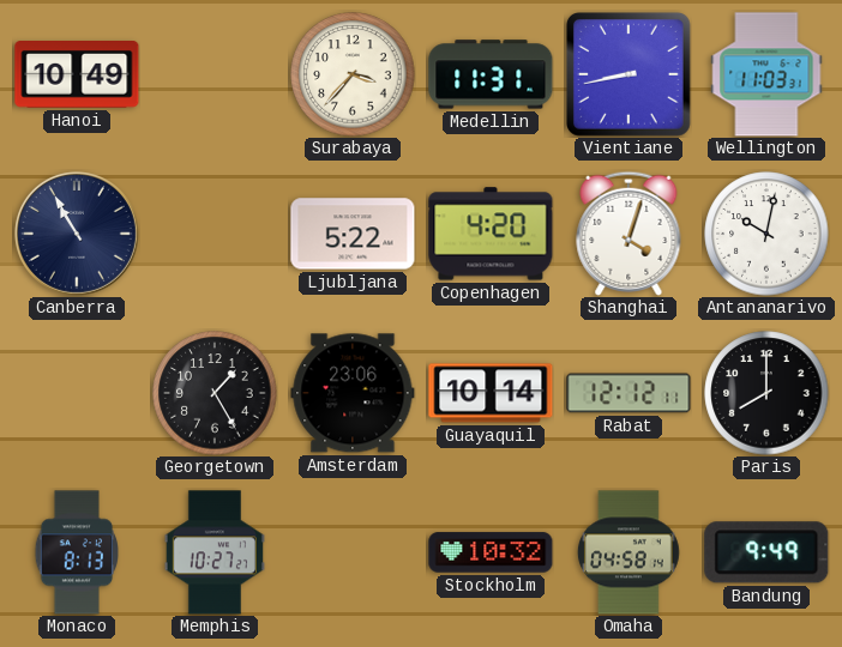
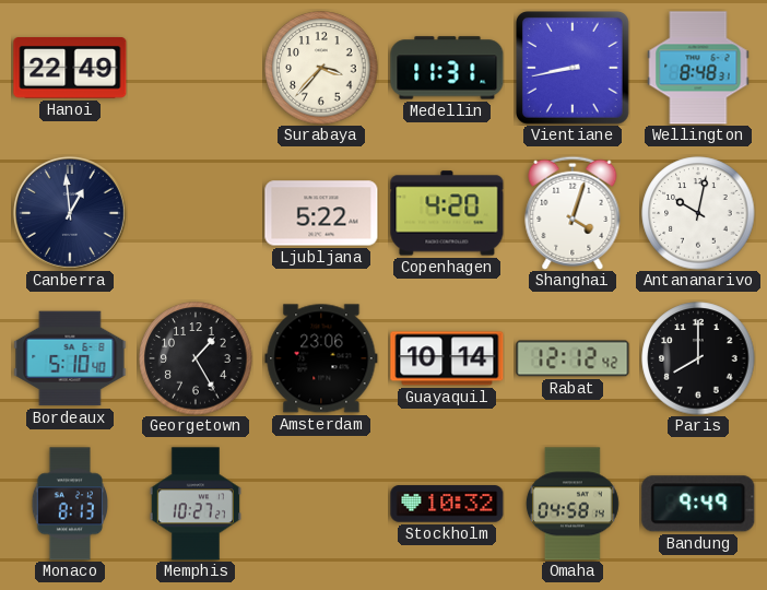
Hanoi: 10:49 -> 22:49 (70, 69)
Wellington: 11:03 -> 8:48 (698, 68)
Canberra: 10:55 -> 12:59 (70, 213)
Bordeaux: none -> 5:10 (70, 358)
Rabat: 12:12:11 -> 12:12:42 (573, 358)
